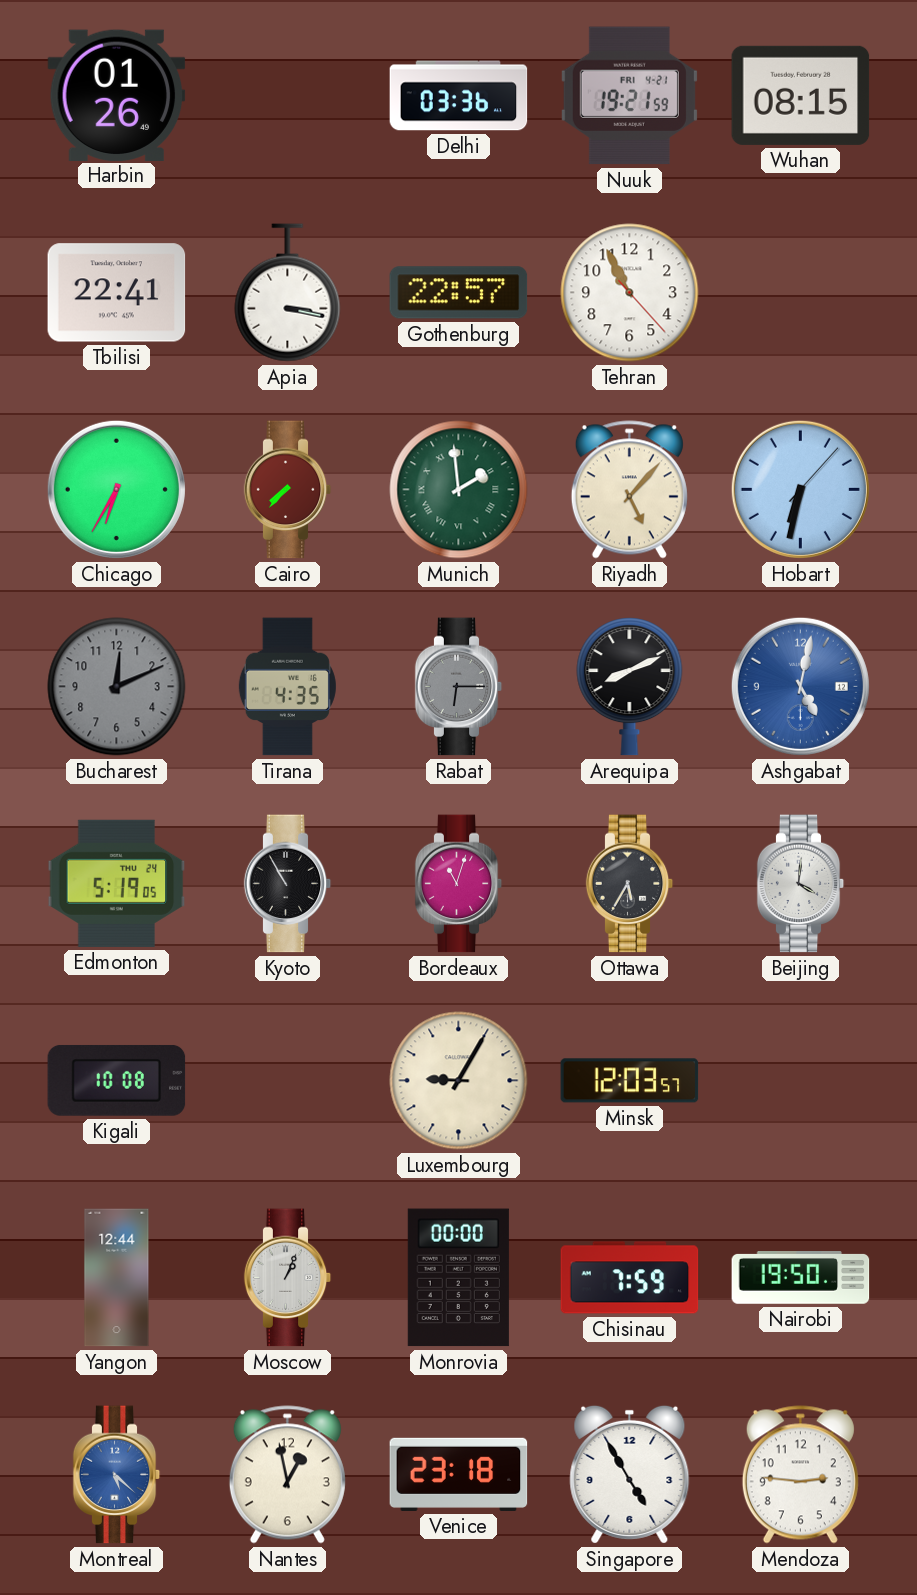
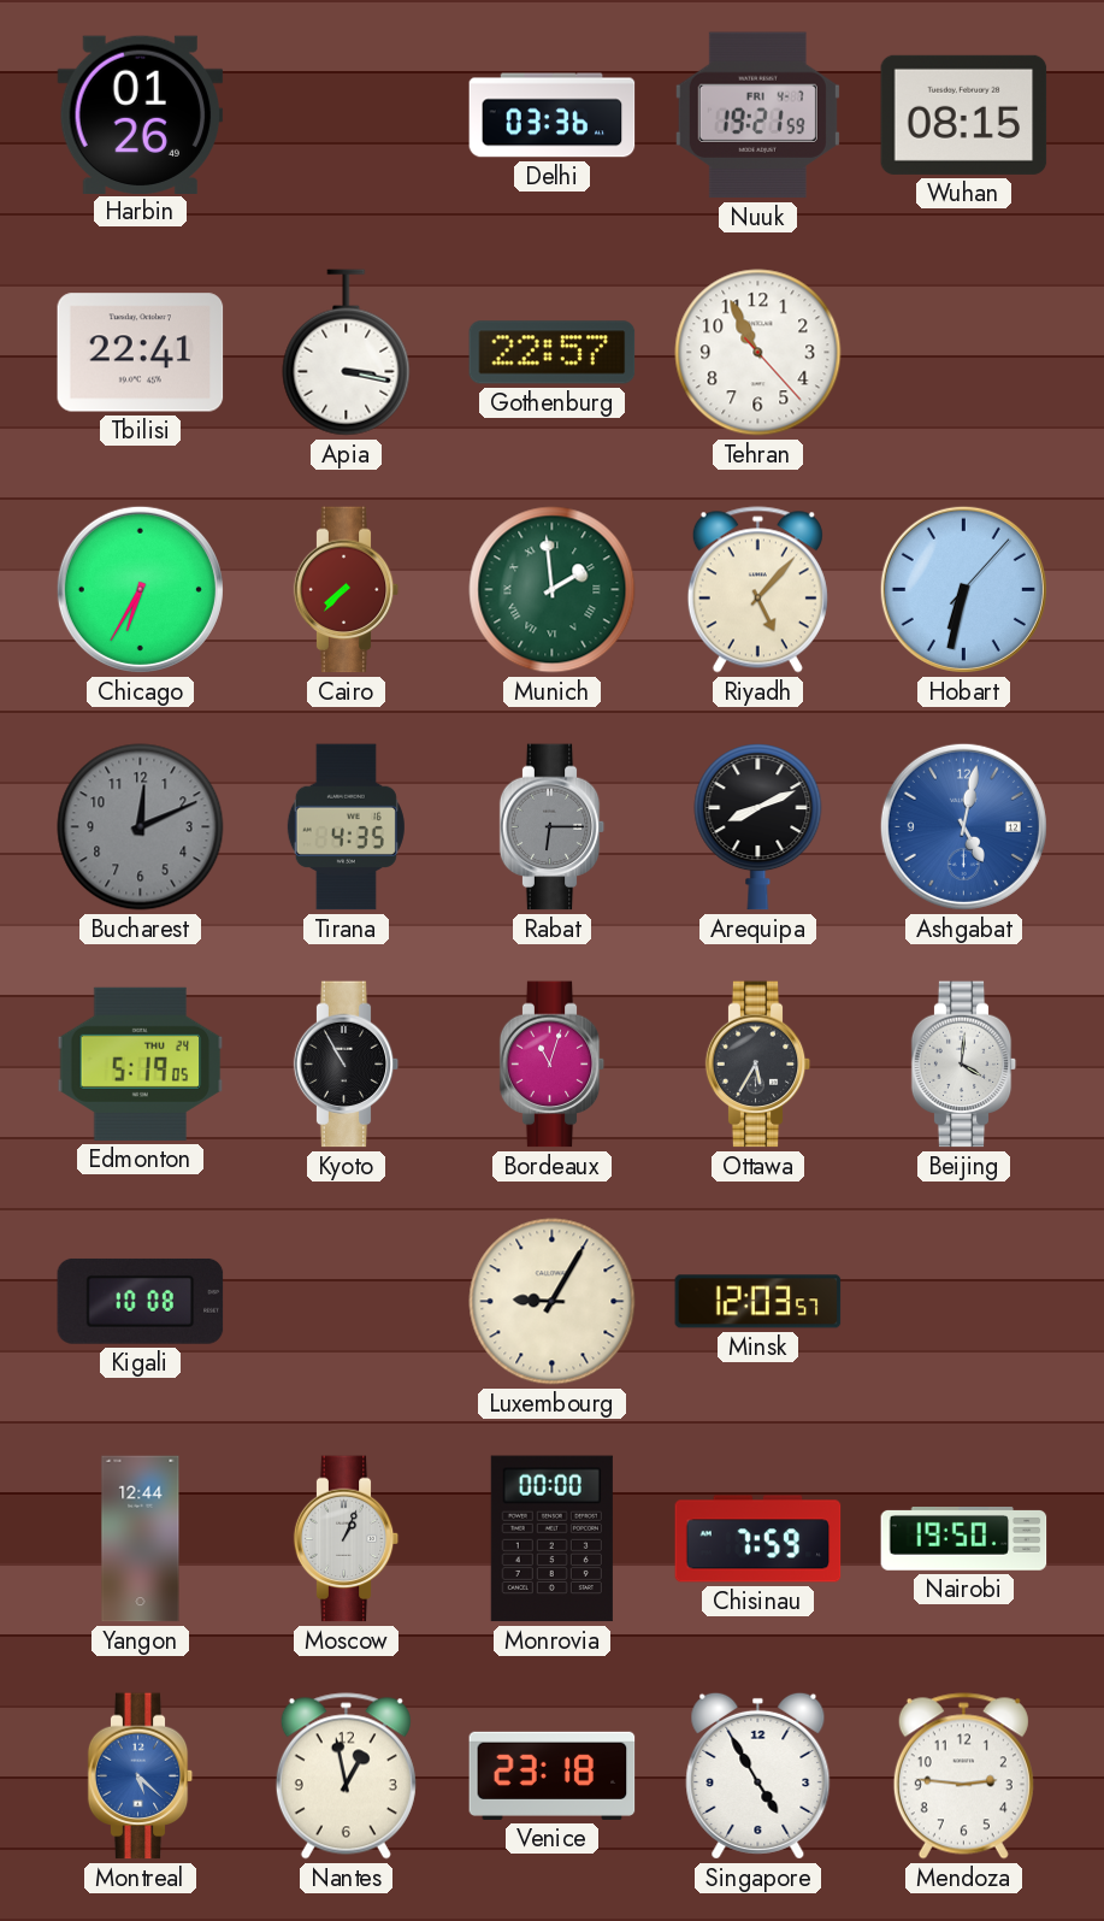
Nuuk date: FRI 4-21 -> FRI 4-7 (757, 116)
